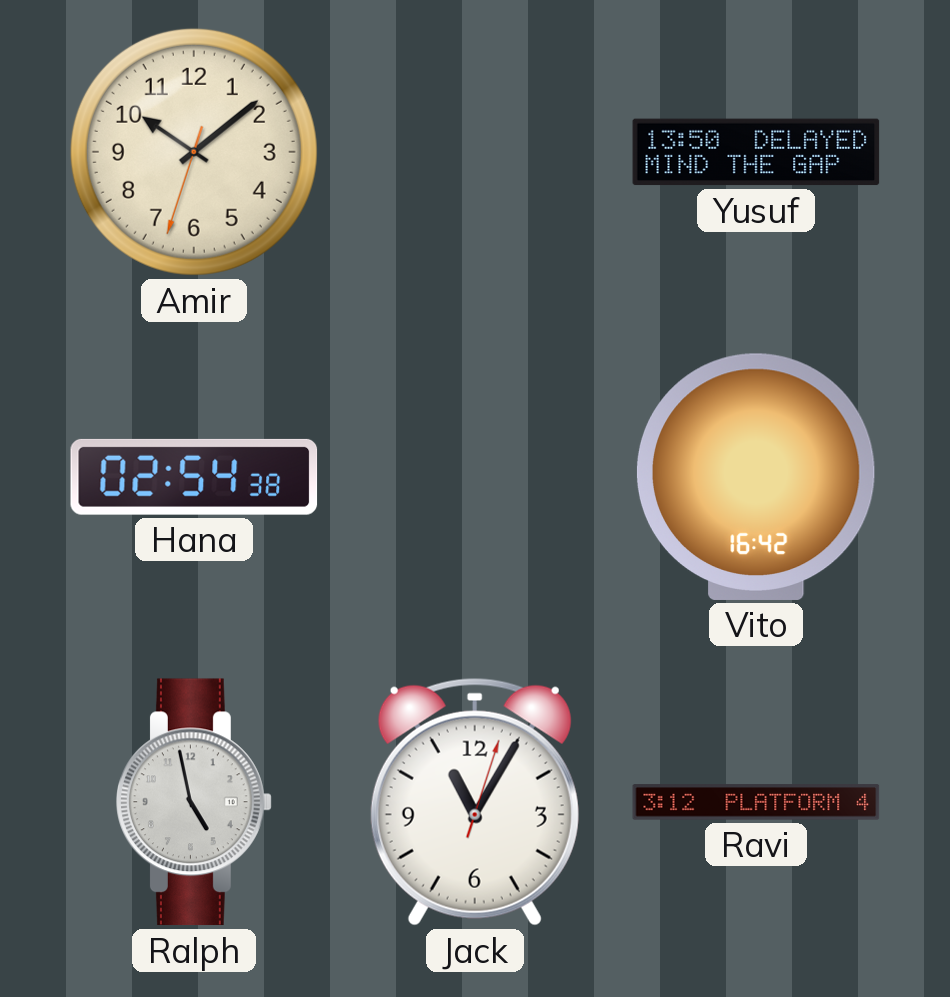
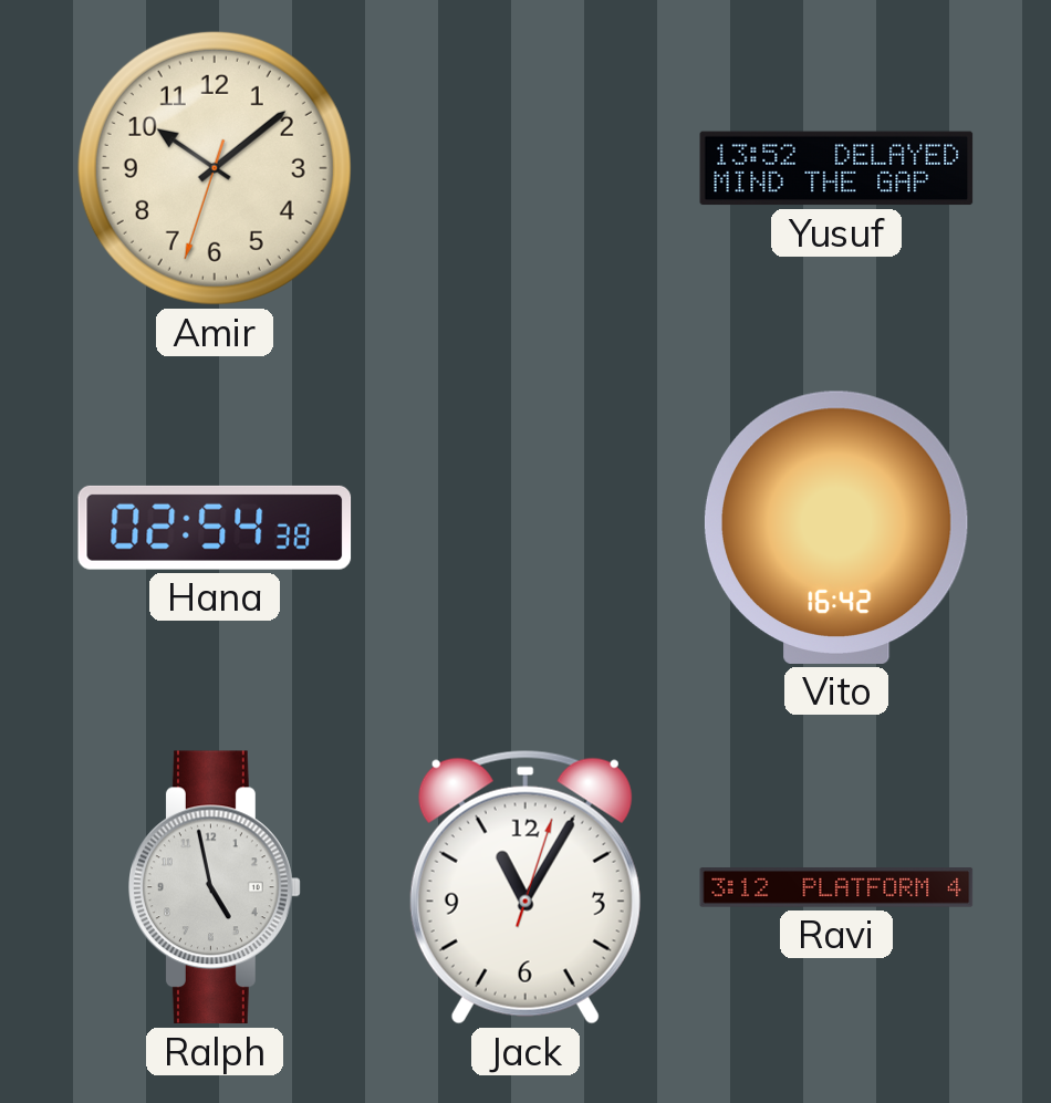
Yusuf: 13:50 -> 13:52 (836, 168)
